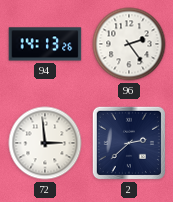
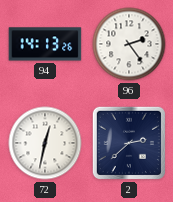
72: 2:59 -> 12:32 (45, 143)
